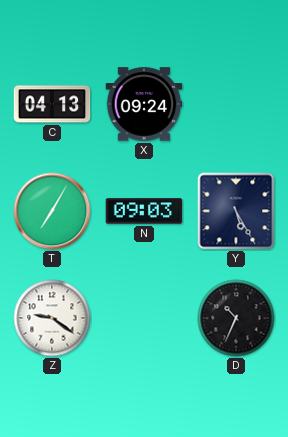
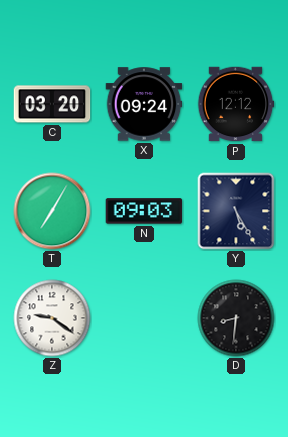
C: 04:13 -> 03:20 (52, 104)
P: none -> 12:12 (236, 104)
D: 10:34 -> 8:31 (236, 318)
